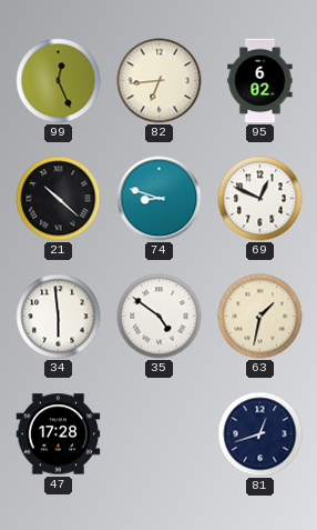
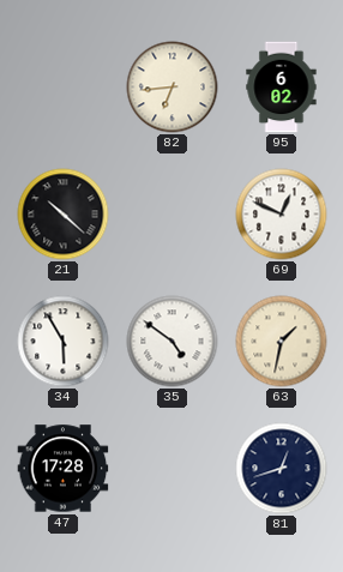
99: 12:26 -> none (59, 81)
74: 8:48 -> none (160, 199)
34: 5:59 -> 5:55 (64, 342)
